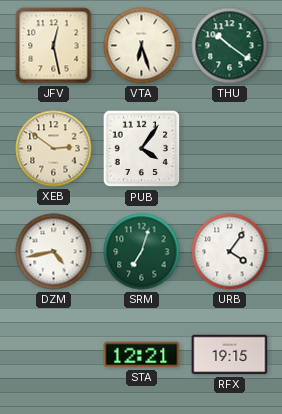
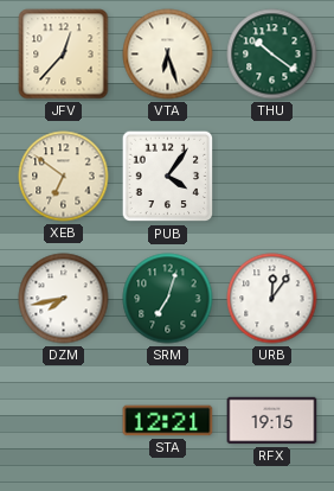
JFV: 12:28 -> 12:37 (64, 55)
XEB: 2:51 -> 6:51 (64, 177)
DZM: 4:43 -> 7:43 (64, 299)
URB: 4:06 -> 12:06 (272, 299)
